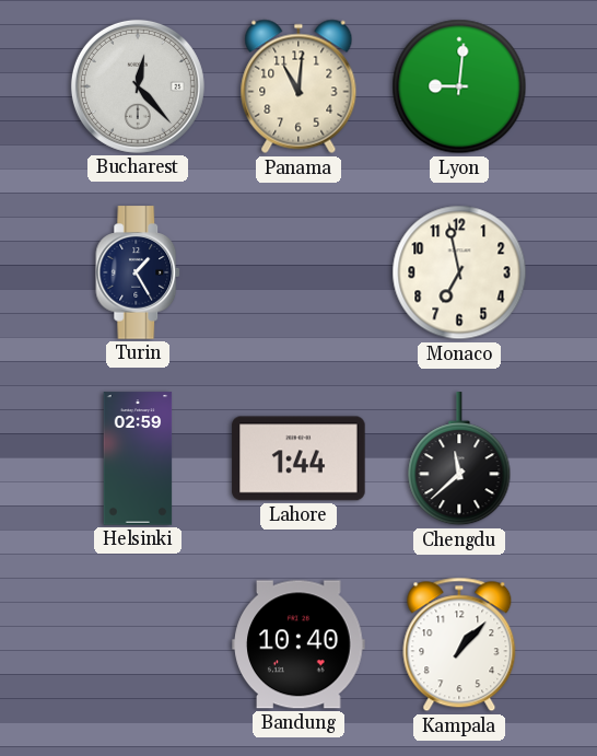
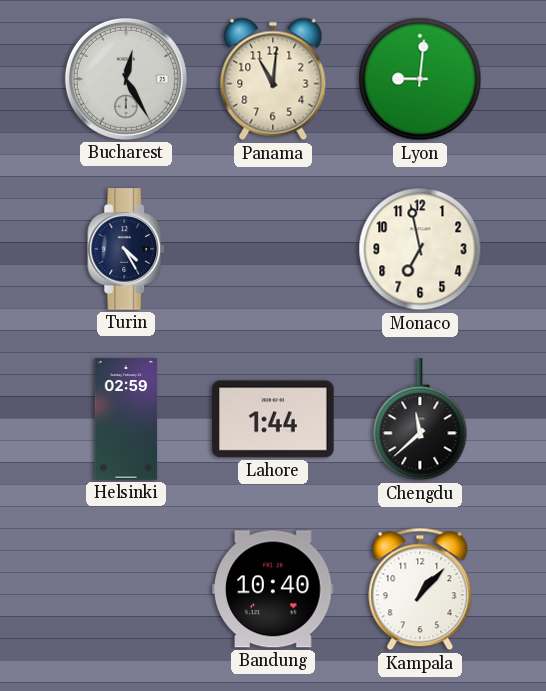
Bucharest: 12:23 -> 12:25 (126, 79)
Turin: 1:25 -> 4:25 (127, 249)
